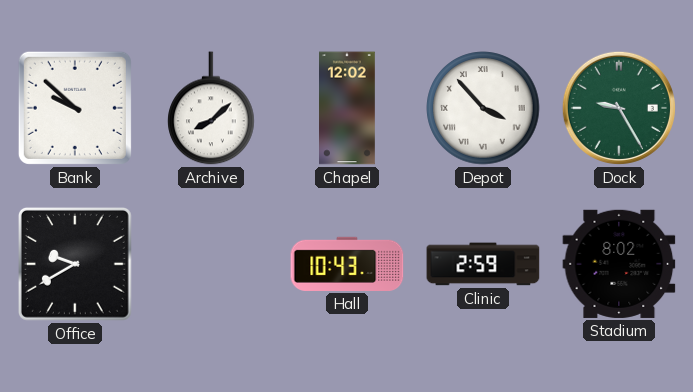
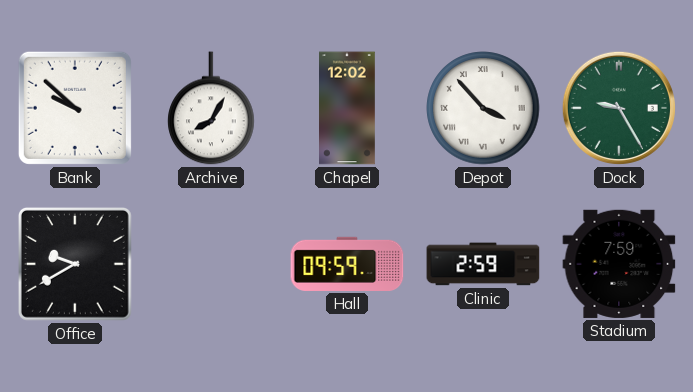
Archive: 8:08 -> 8:05 (211, 108)
Hall: 10:43 -> 09:59 (347, 264)
Stadium: 8:02 -> 7:59 (619, 264)
